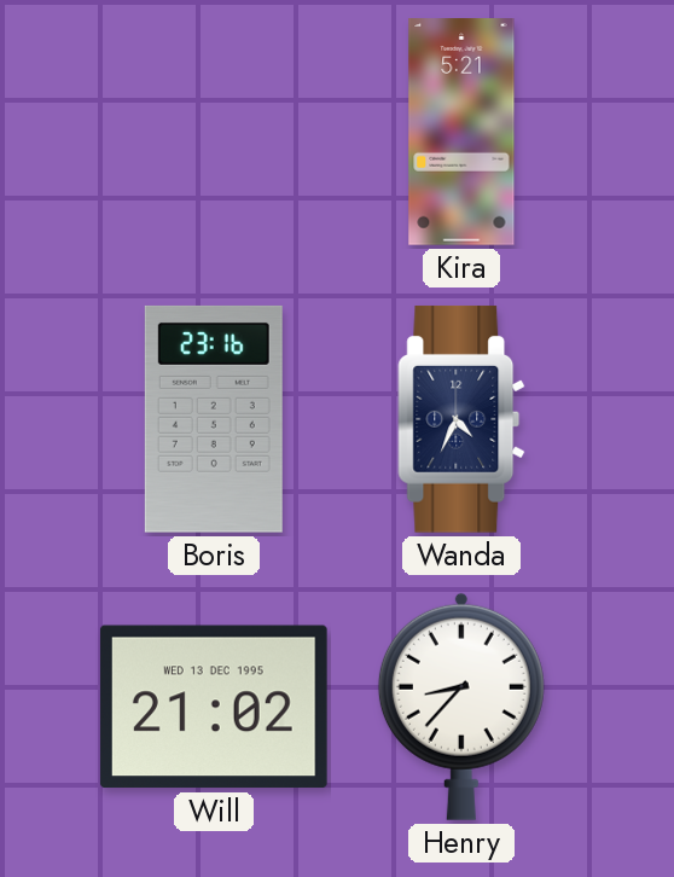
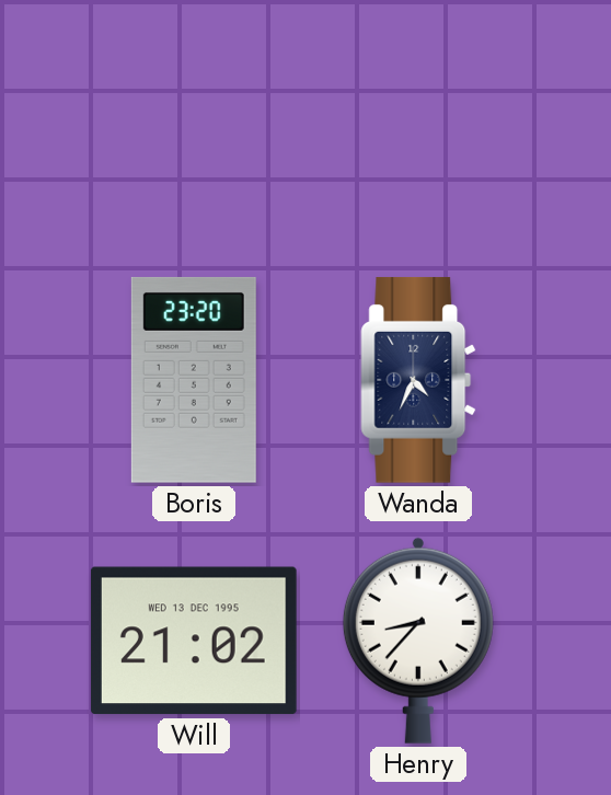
Kira: 5:21 -> none (461, 133)
Boris: 23:16 -> 23:20 (194, 380)
